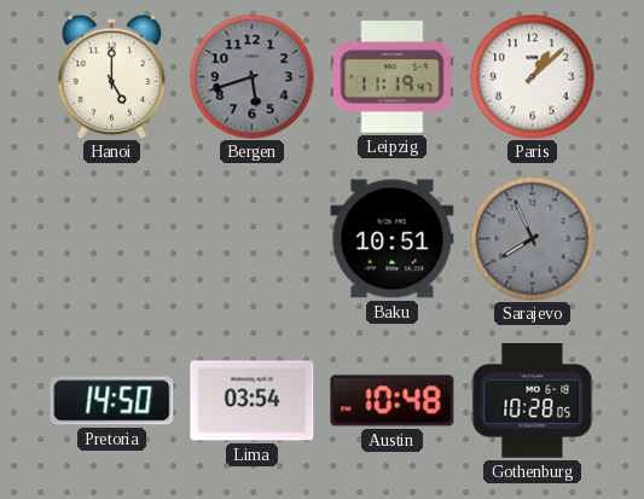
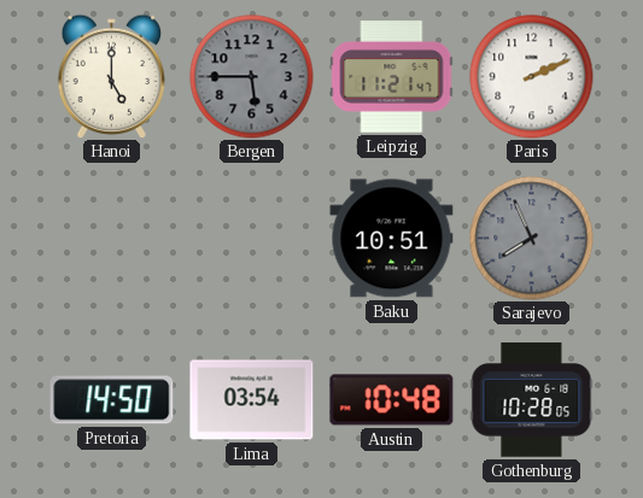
Bergen: 5:42 -> 5:45 (252, 77)
Leipzig: 11:19 -> 11:21 (392, 77)
Paris: 1:08 -> 2:11 (532, 77)
